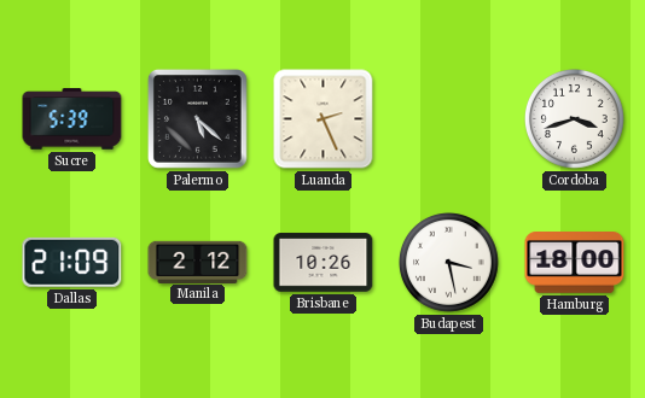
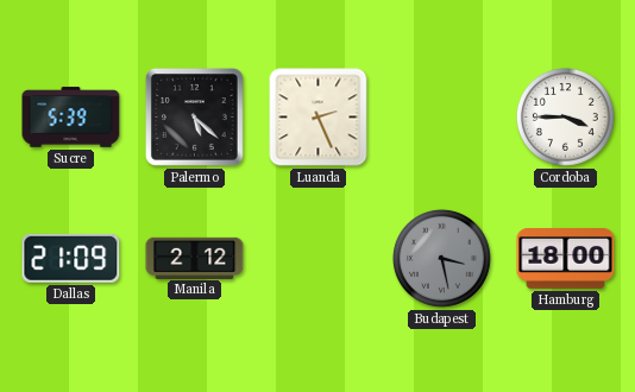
Cordoba: 3:42 -> 3:45 (565, 116)
Brisbane: 10:26 -> none (324, 263)
Budapest dial: white -> grey (441, 258)
